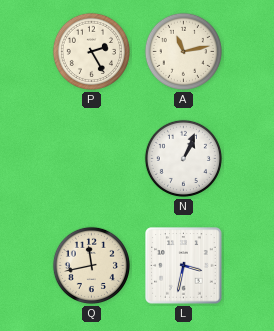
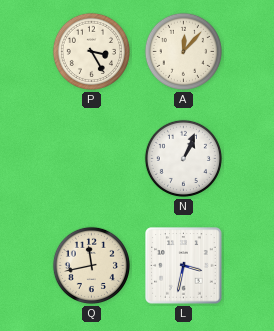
P: 2:25 -> 3:25 (91, 51)
A: 11:13 -> 12:07 (183, 51)
